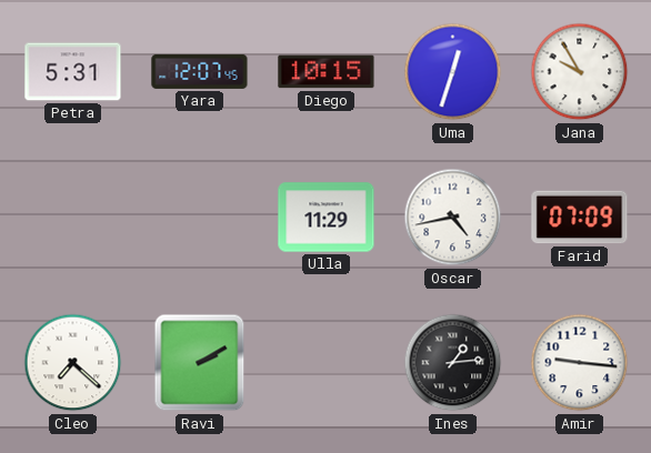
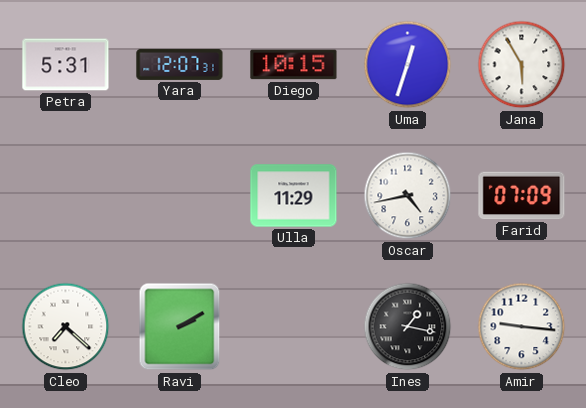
Yara: 12:07:45 -> 12:07:31 (180, 64)
Jana: 9:55 -> 5:55 (522, 65)
Ines: 1:14 -> 1:17 (408, 327)
